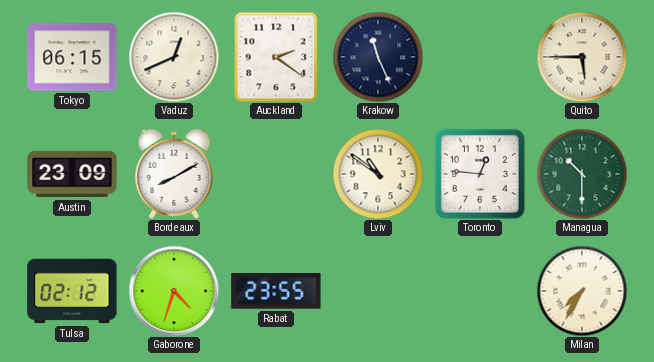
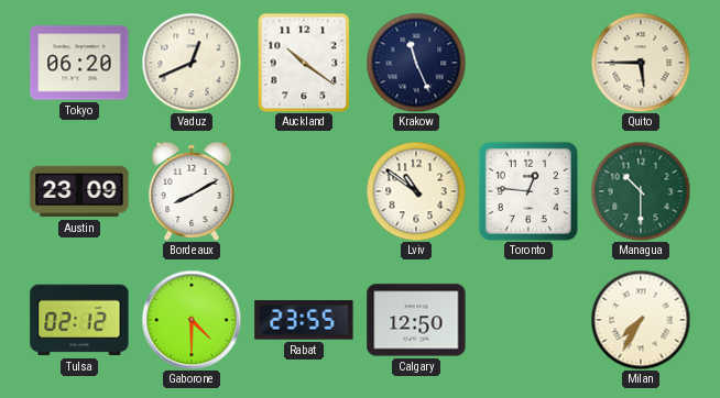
Tokyo: 06:15 -> 06:20 (79, 63)
Auckland: 2:21 -> 10:21 (304, 63)
Gaborone: 4:33 -> 4:30 (192, 320)
Calgary: none -> 12:50 (416, 320)
